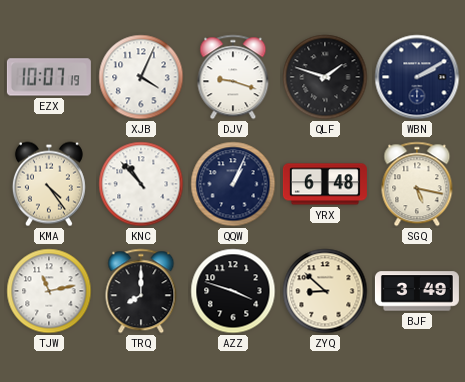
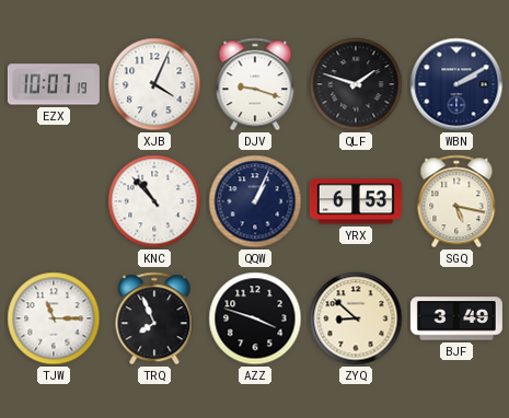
KMA: 4:24 -> none (49, 184)
YRX: 6:48 -> 6:53 (356, 201)
TJW: 11:13 -> 11:15 (54, 318)
TRQ: 8:00 -> 7:56 (154, 318)
